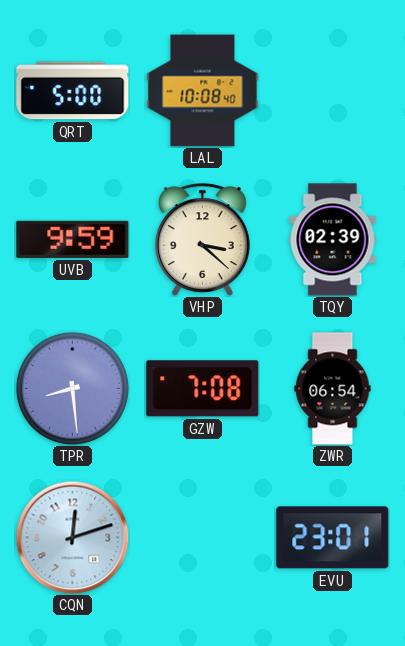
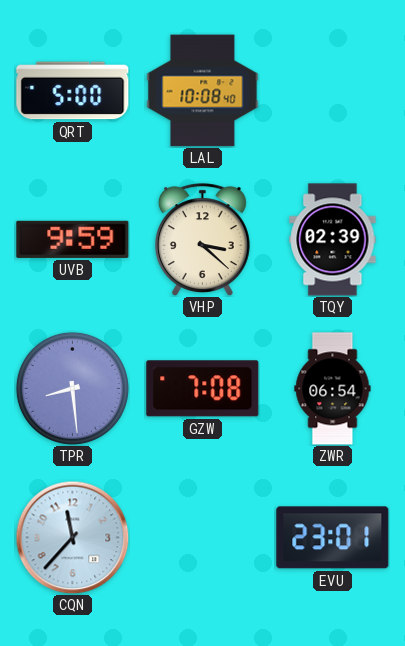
CQN: 12:12 -> 11:37 (72, 537)
